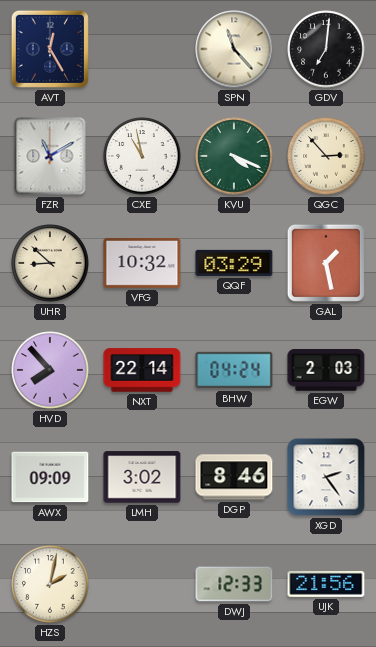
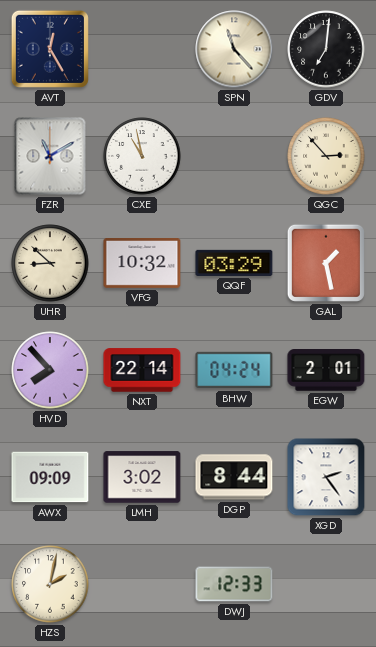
KVU: 4:19 -> none (234, 156)
EGW: 2:03 -> 2:01 (326, 370)
DGP: 8:46 -> 8:44 (234, 477)
UJK: 21:56 -> none (326, 584)
